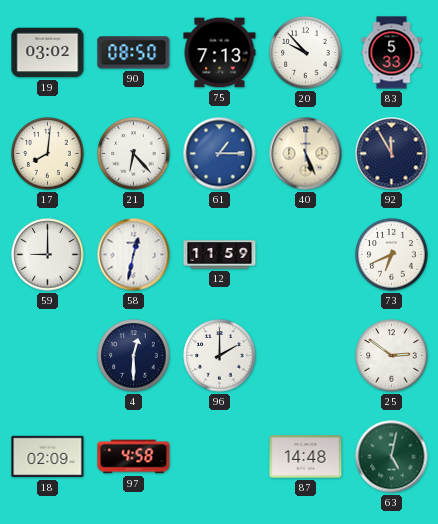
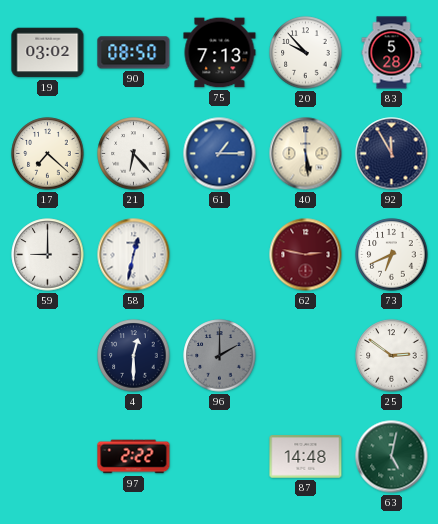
83: 5:33 -> 5:28 (392, 53)
17: 8:01 -> 7:22 (48, 154)
40: 5:26 -> 5:29 (306, 154)
12: 11:59 -> none (220, 255)
62: none -> 2:47 (306, 255)
96 dial: white -> grey (220, 356)
18: 02:09 -> none (48, 457)
97: 4:58 -> 2:22 (134, 457)
